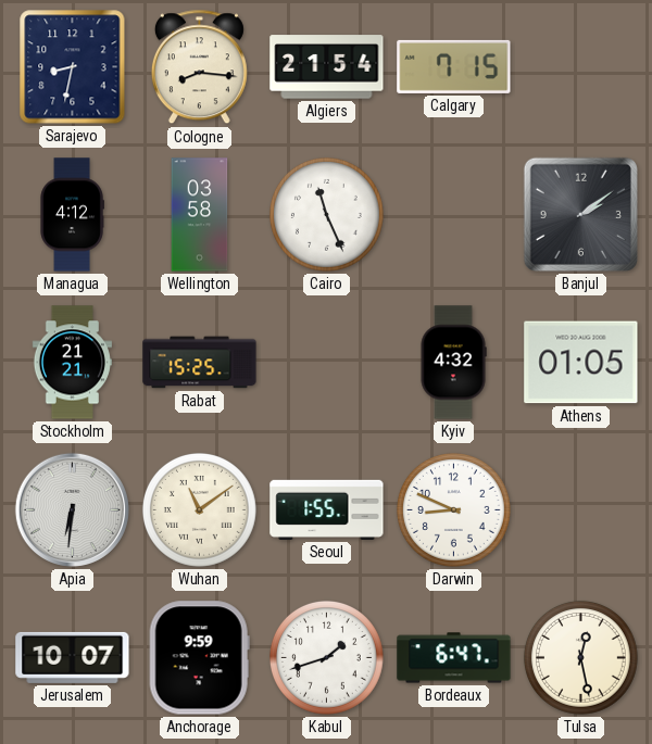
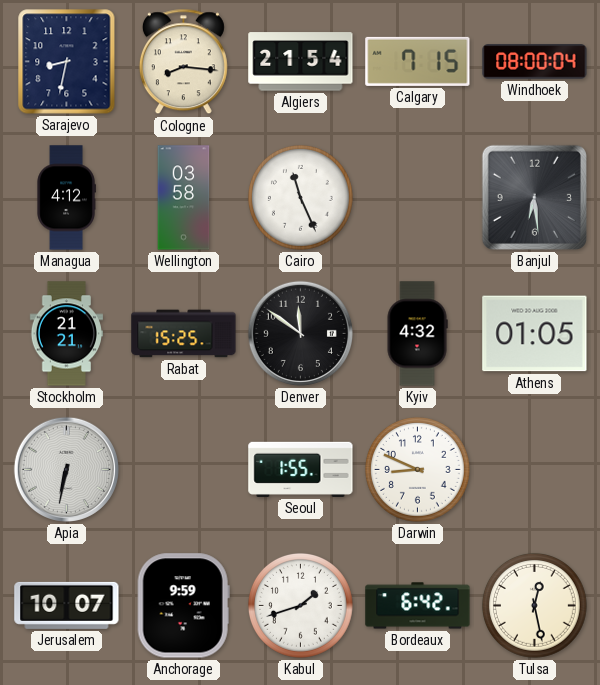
Windhoek: none -> 08:00 (535, 62)
Banjul: 2:09 -> 6:29 (534, 197)
Denver: none -> 11:51 (300, 333)
Apia: 6:31 -> 6:32 (66, 469)
Wuhan: 11:09 -> none (199, 509)
Bordeaux: 6:47 -> 6:42 (418, 606)
